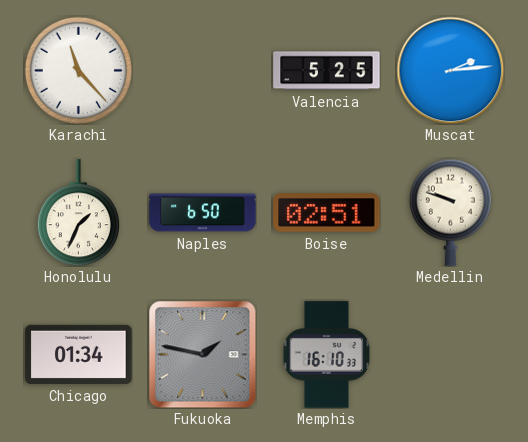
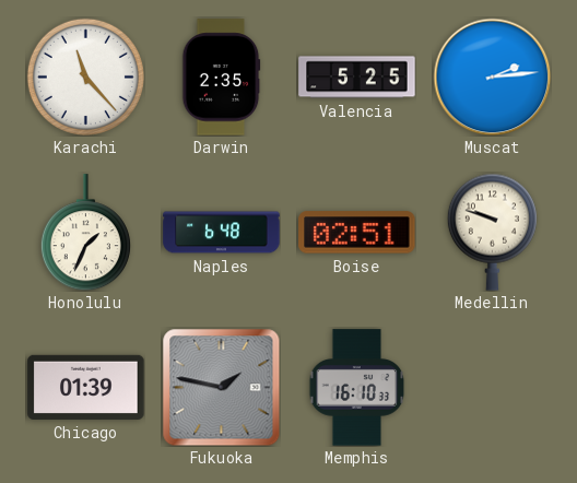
Darwin: none -> 2:35 (221, 78)
Naples: 6:50 -> 6:48 (222, 233)
Chicago: 01:34 -> 01:39 (86, 387)
